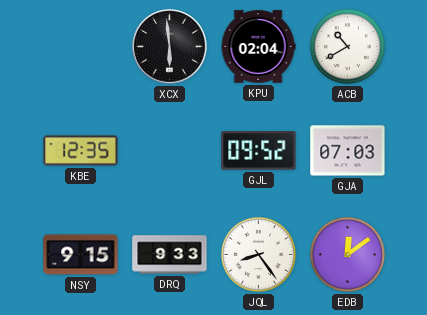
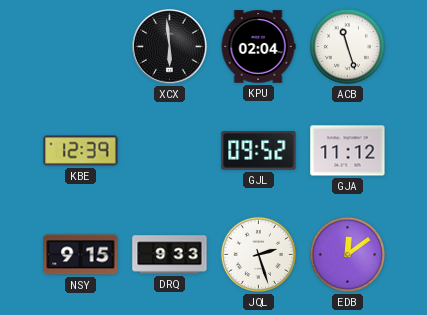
ACB: 10:40 -> 11:27 (347, 46)
KBE: 12:35 -> 12:39 (81, 151)
GJA: 07:03 -> 11:12 (348, 151)
JQL: 8:24 -> 2:27 (258, 254)
